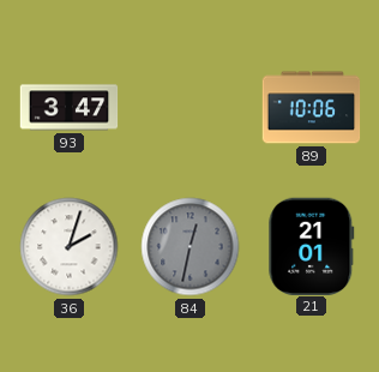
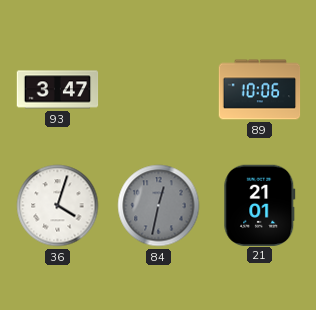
36: 2:03 -> 4:03 (58, 206)
